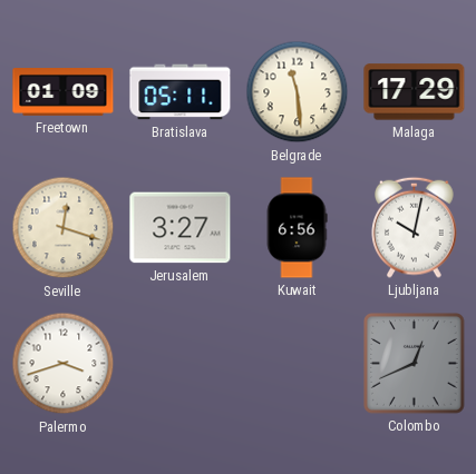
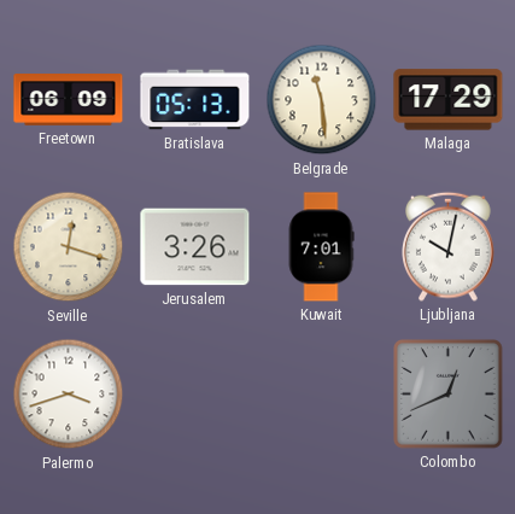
Freetown: 01:09 -> 06:09 (69, 100)
Bratislava: 05:11 -> 05:13 (195, 100)
Jerusalem: 3:27 -> 3:26 (195, 247)
Kuwait: 6:56 -> 7:01 (321, 247)
